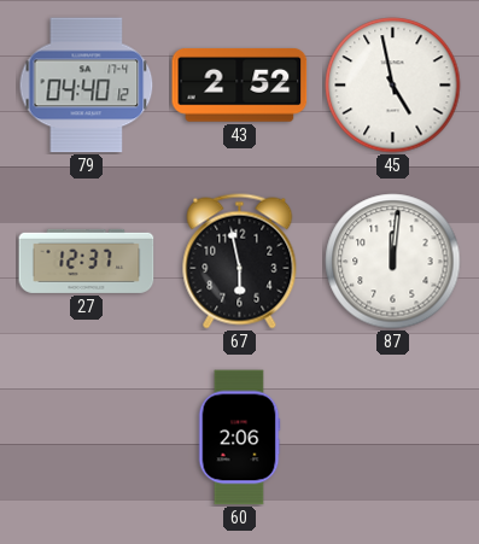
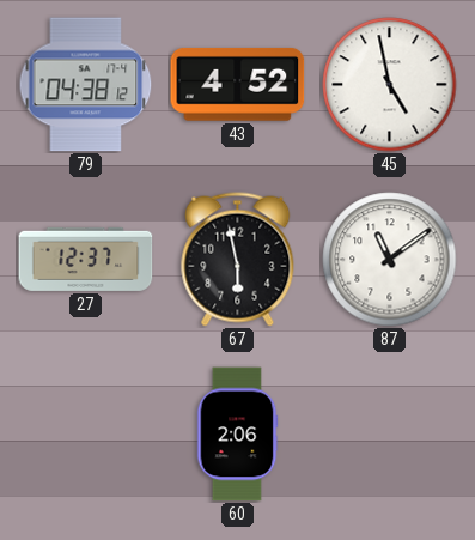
79: 04:40 -> 04:38 (86, 85)
43: 2:52 -> 4:52 (238, 84)
87: 12:01 -> 11:09 (390, 260)
